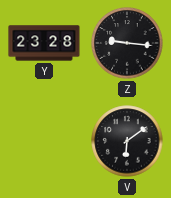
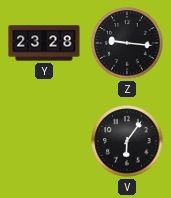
V: 6:09 -> 6:06 (127, 141)
